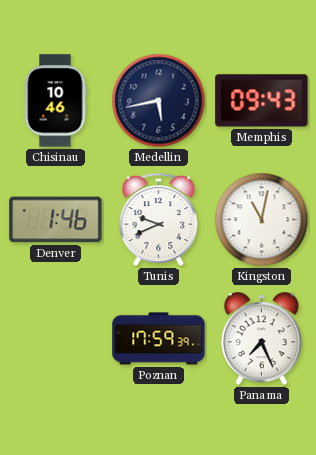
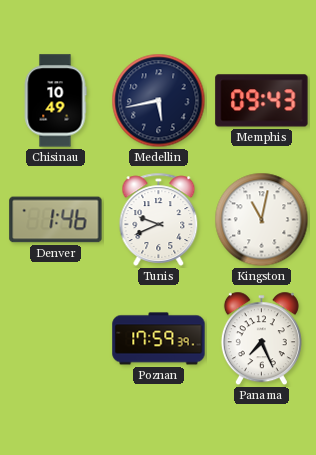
Chisinau: 10:46 -> 10:49 (55, 101)
